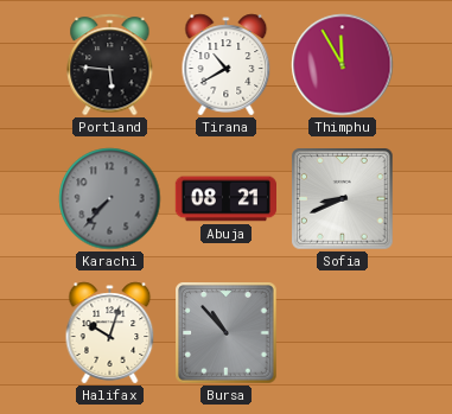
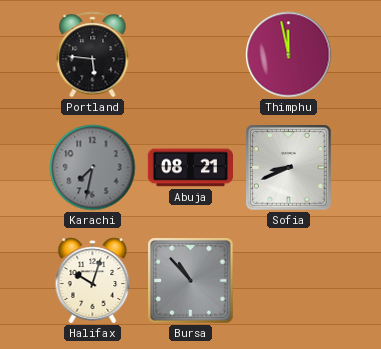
Tirana: 10:40 -> none (227, 65)
Thimphu: 11:55 -> 11:58 (289, 55)
Karachi: 7:37 -> 7:32 (93, 168)
